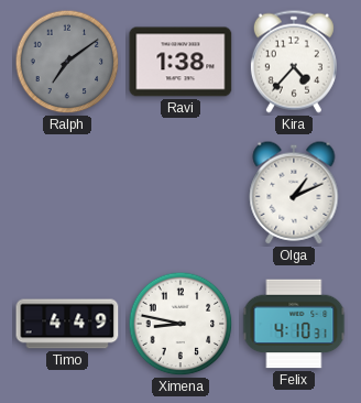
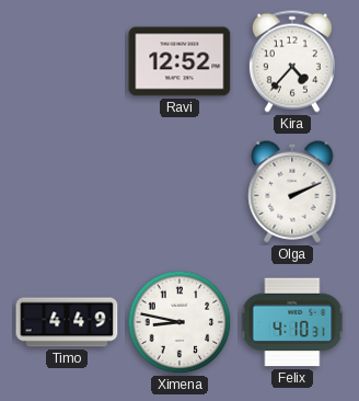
Ralph: 7:09 -> none (67, 62)
Ravi: 1:38 -> 12:52 (179, 61)
Olga: 1:11 -> 2:11 (292, 192)
